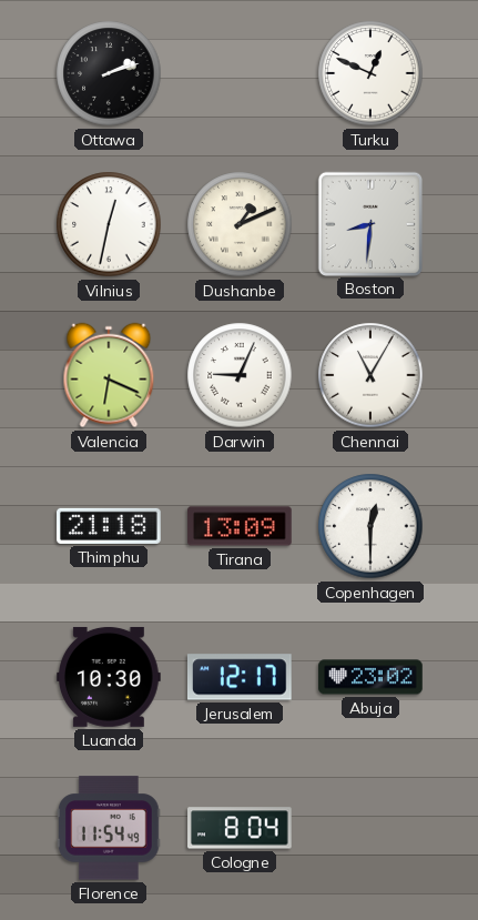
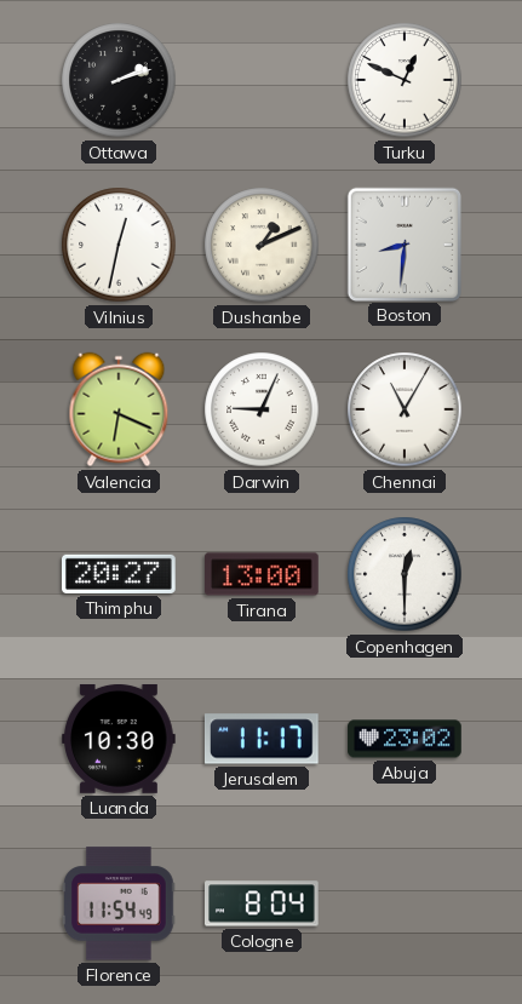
Thimphu: 21:18 -> 20:27 (119, 574)
Tirana: 13:09 -> 13:00 (262, 574)
Jerusalem: 12:17 -> 11:17 (262, 739)
